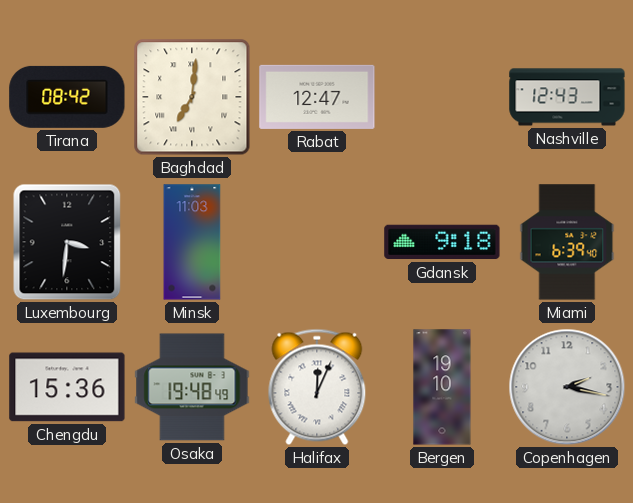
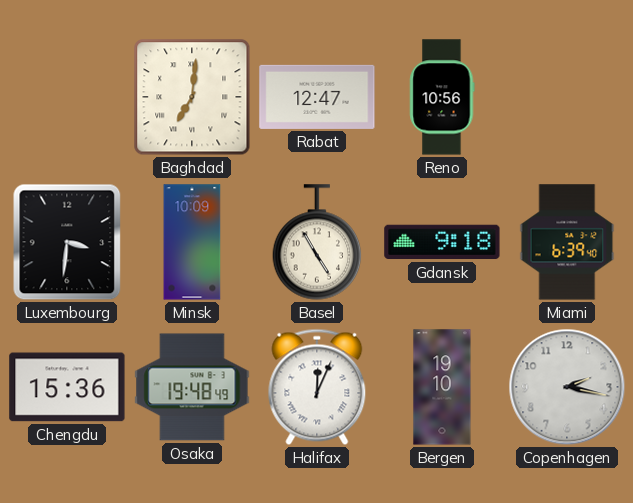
Tirana: 08:42 -> none (67, 97)
Reno: none -> 10:56 (442, 97)
Nashville: 12:43 -> none (567, 97)
Minsk: 11:03 -> 10:09 (192, 242)
Basel: none -> 4:55 (317, 242)
